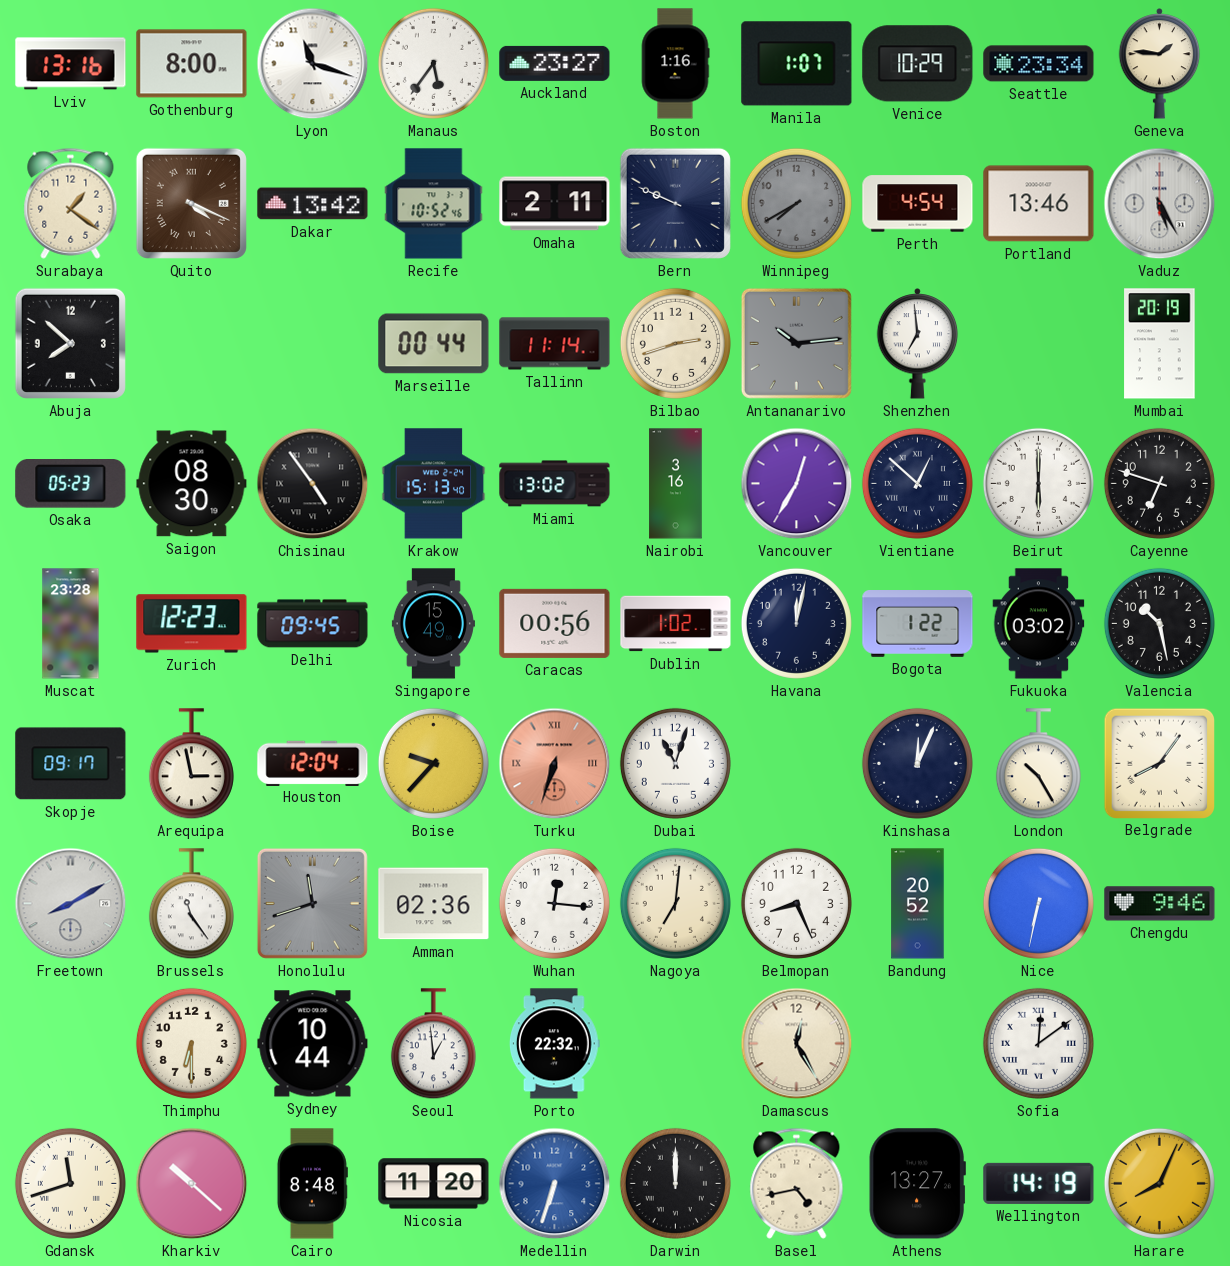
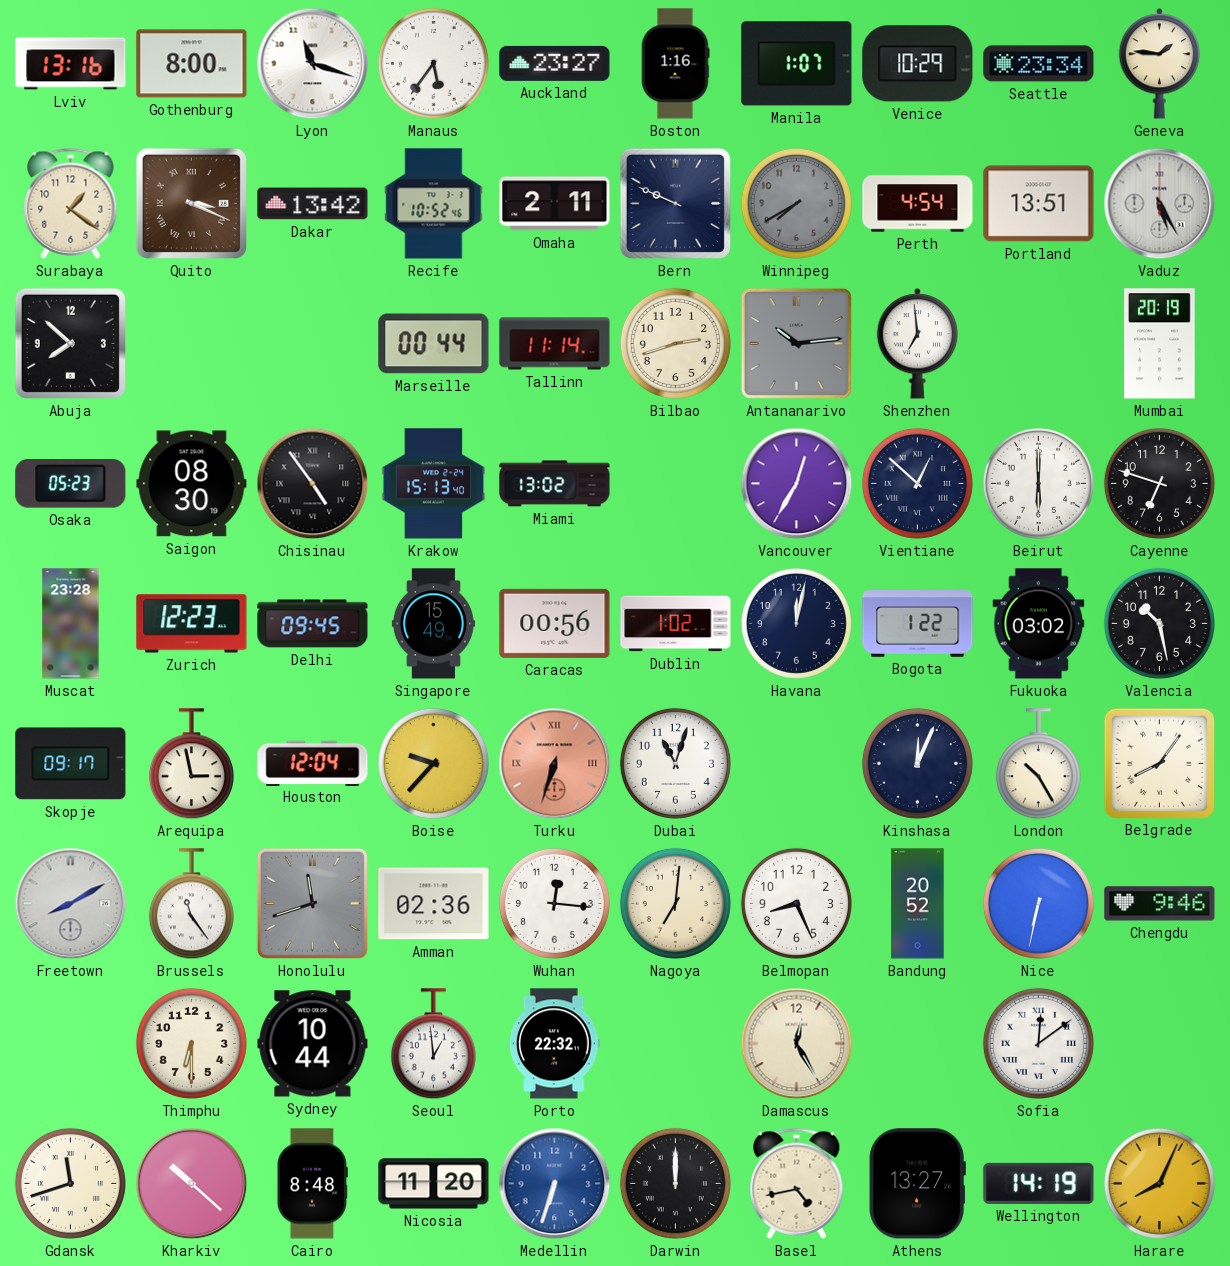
Quito: 4:19 -> 3:19 (191, 203)
Portland: 13:46 -> 13:51 (1039, 204)
Nairobi: 3:16 -> none (676, 484)
